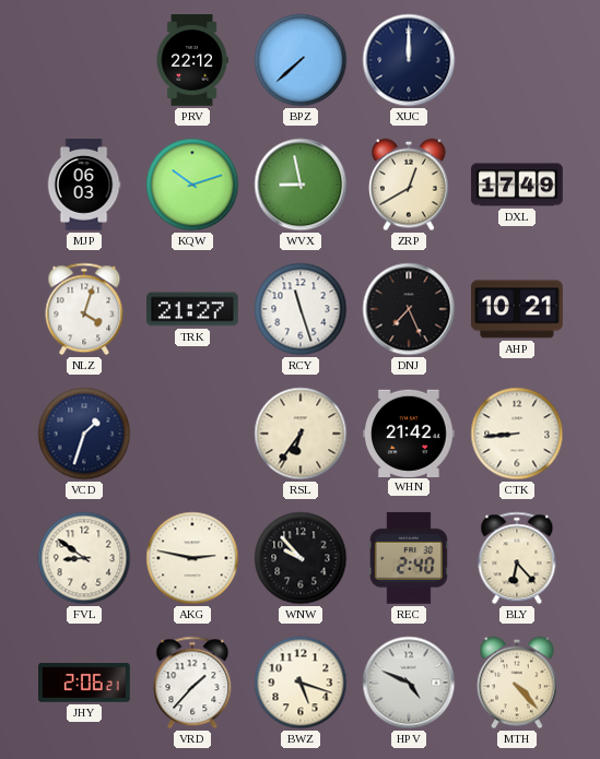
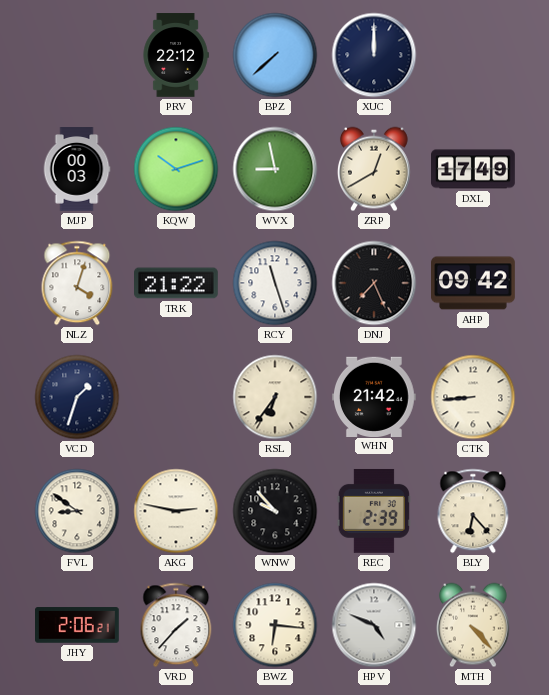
MJP: 06:03 -> 00:03 (77, 169)
TRK: 21:27 -> 21:22 (177, 283)
AHP: 10:21 -> 09:42 (474, 283)
REC: 2:40 -> 2:39 (374, 511)
BWZ: 5:18 -> 6:16 (275, 625)
